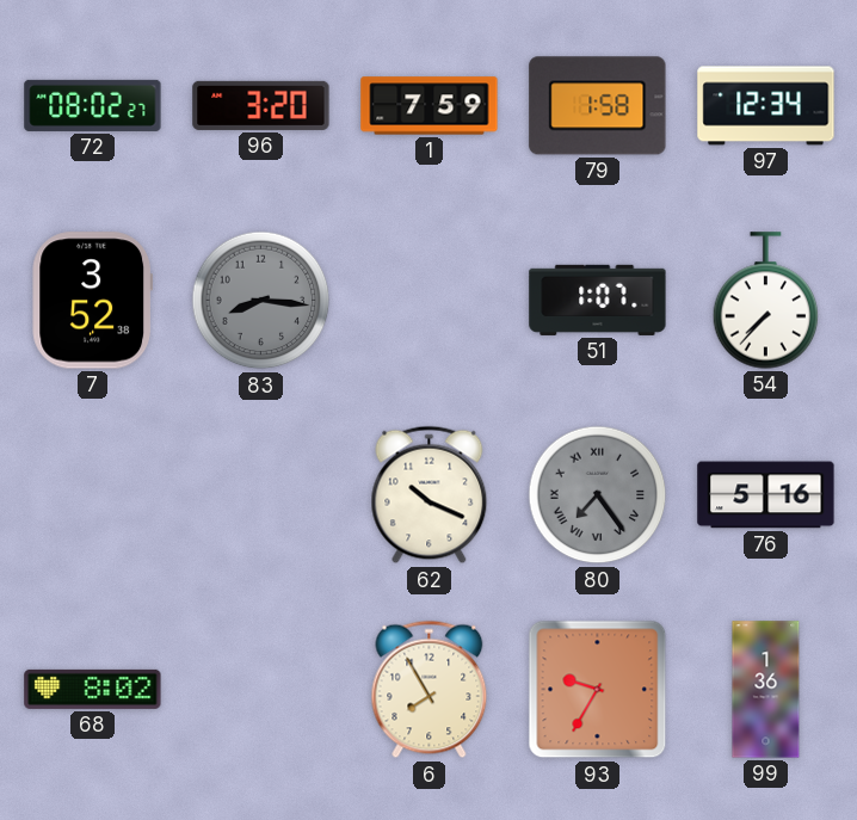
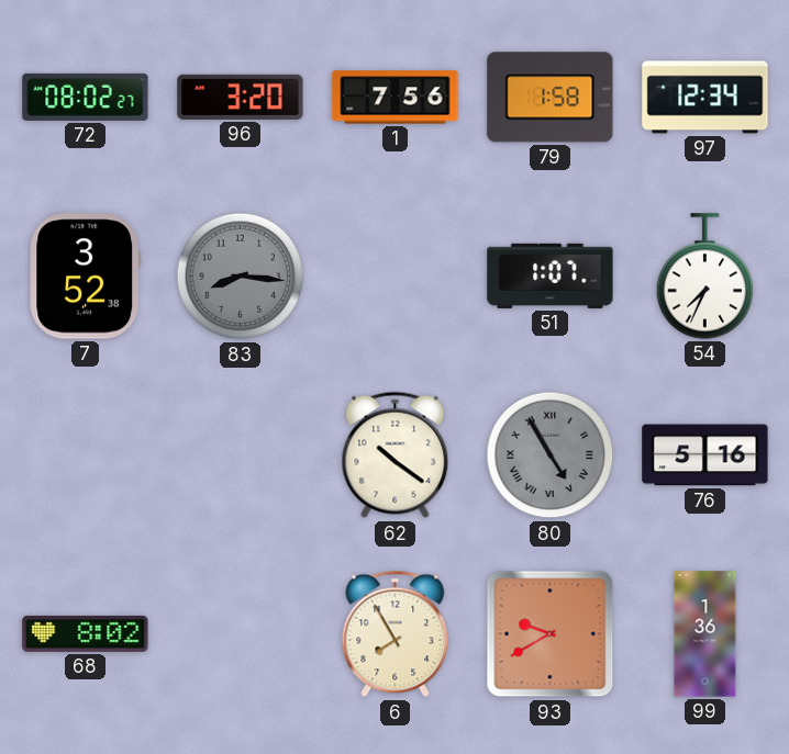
1: 7:59 -> 7:56 (396, 98)
54: 7:37 -> 7:34 (705, 277)
62: 10:19 -> 10:21 (396, 455)
80: 7:24 -> 4:55 (551, 455)
93: 9:35 -> 9:40 (551, 634)
